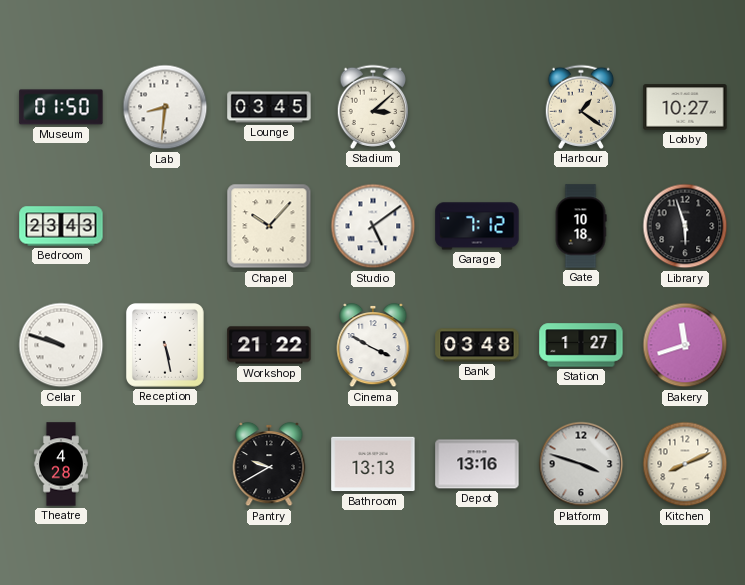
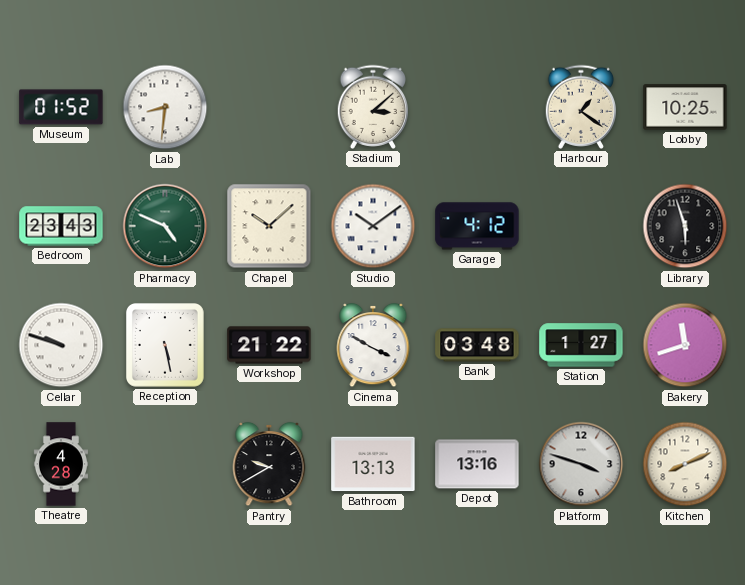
Museum: 01:50 -> 01:52 (61, 107)
Lounge: 03:45 -> none (269, 107)
Lobby: 10:27 -> 10:25 (685, 107)
Pharmacy: none -> 4:49 (165, 226)
Chapel: 10:07 -> 10:08 (269, 226)
Studio: 5:09 -> 10:09 (373, 226)
Garage: 7:12 -> 4:12 (477, 226)
Gate: 10:18 -> none (581, 226)
